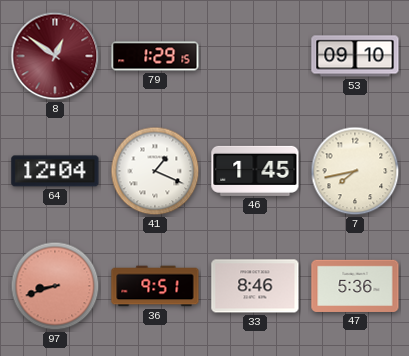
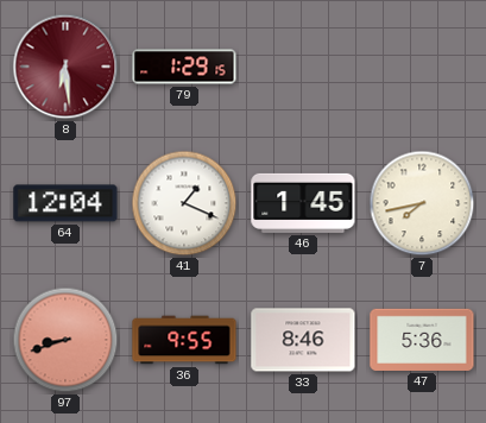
8: 12:51 -> 6:29 (65, 67)
53: 09:10 -> none (355, 56)
36: 9:51 -> 9:55 (184, 340)
